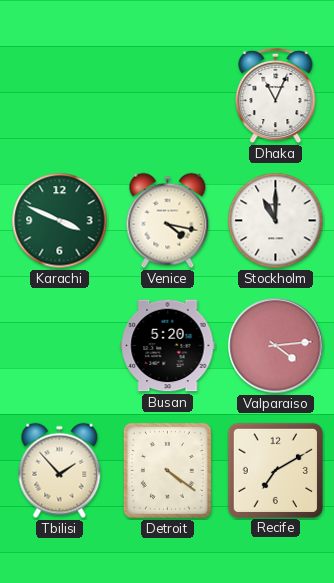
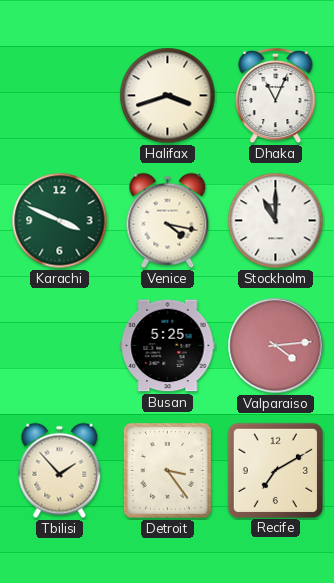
Halifax: none -> 3:42 (168, 96)
Busan: 5:20 -> 5:25 (168, 346)
Detroit: 4:21 -> 3:24 (167, 470)
